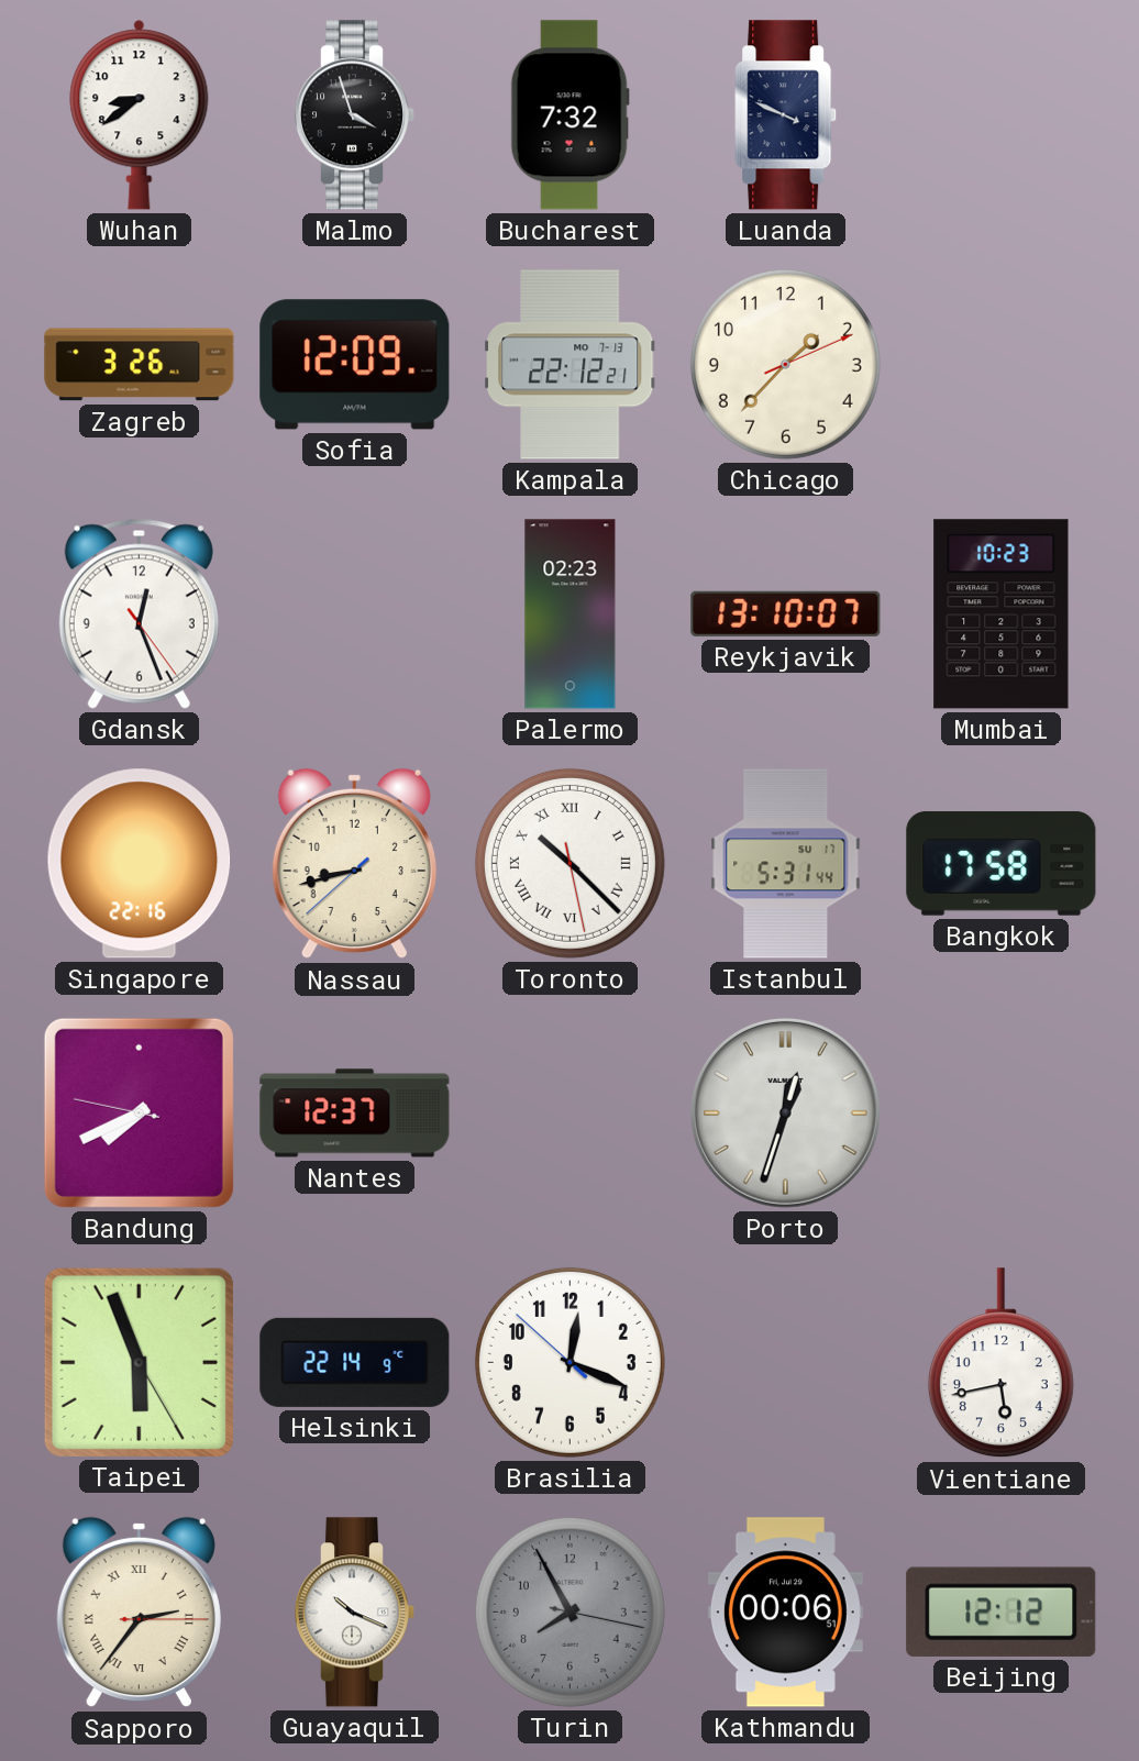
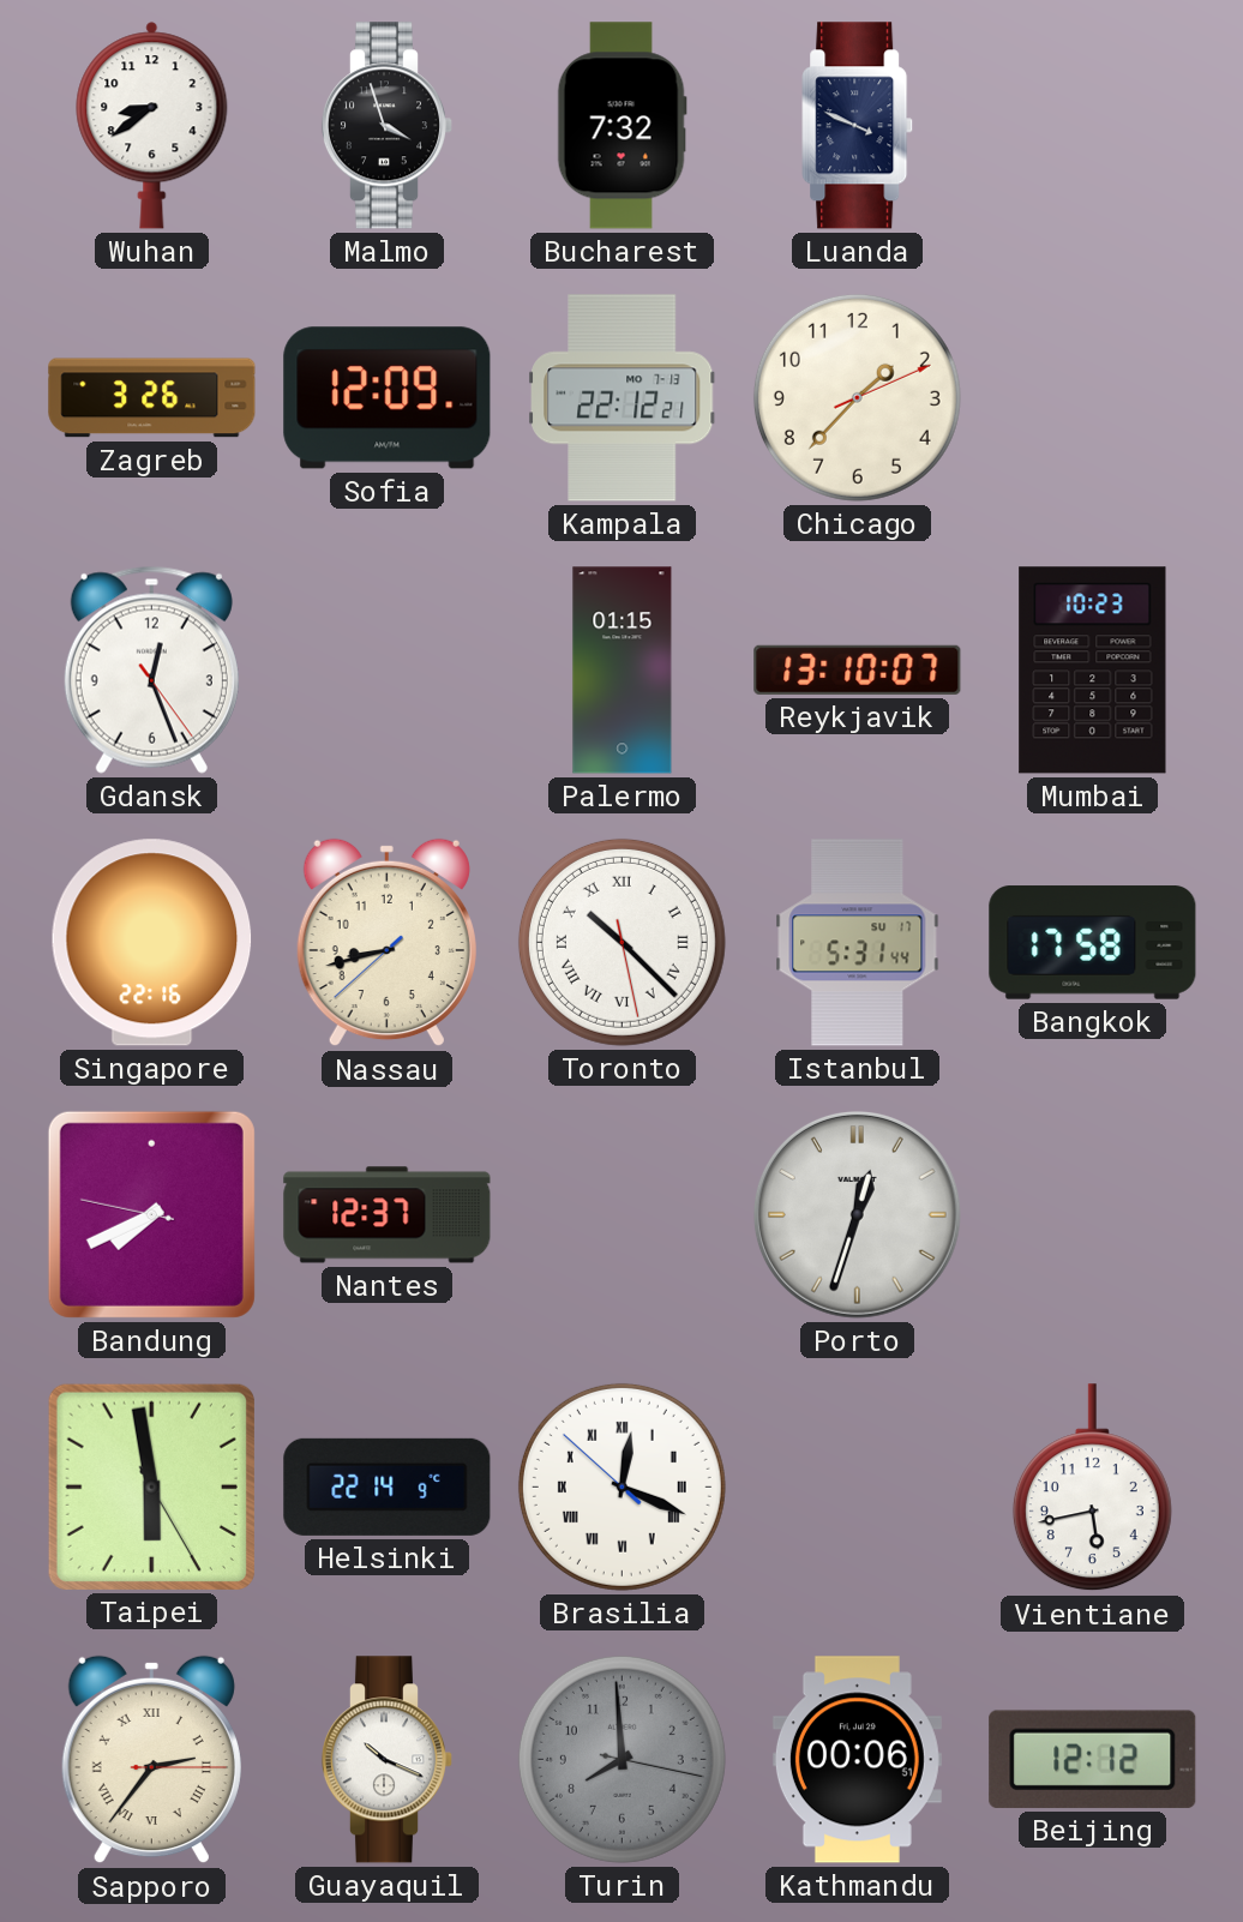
Palermo: 02:23 -> 01:15 (623, 671)
Taipei: 5:56 -> 5:58 (151, 1486)
Brasilia numerals: Arabic -> Roman (621, 1486)
Turin: 7:55 -> 7:59 (621, 1759)
